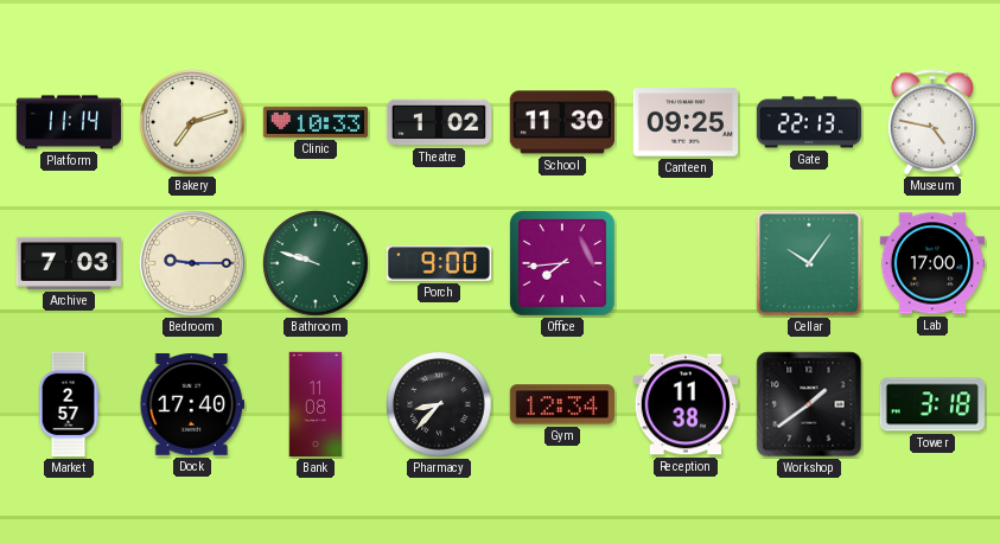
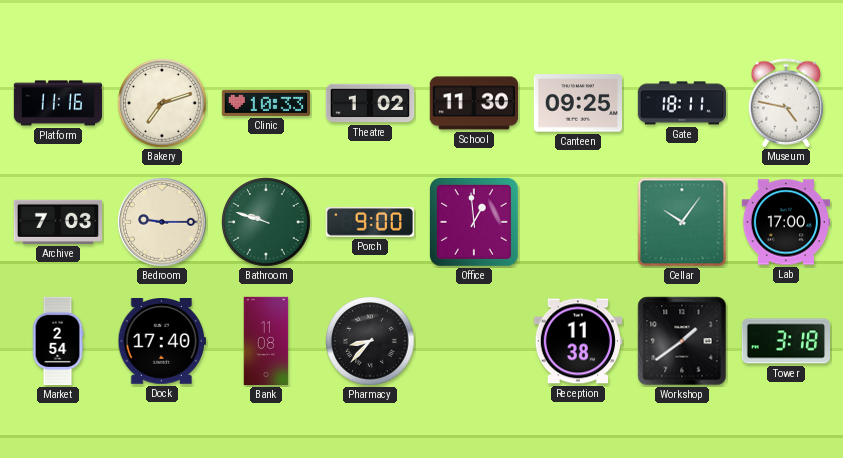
Platform: 11:14 -> 11:16 (58, 103)
Gate: 22:13 -> 18:11 (682, 103)
Office: 7:44 -> 12:59 (474, 222)
Market: 2:57 -> 2:54 (58, 341)
Gym: 12:34 -> none (561, 404)
